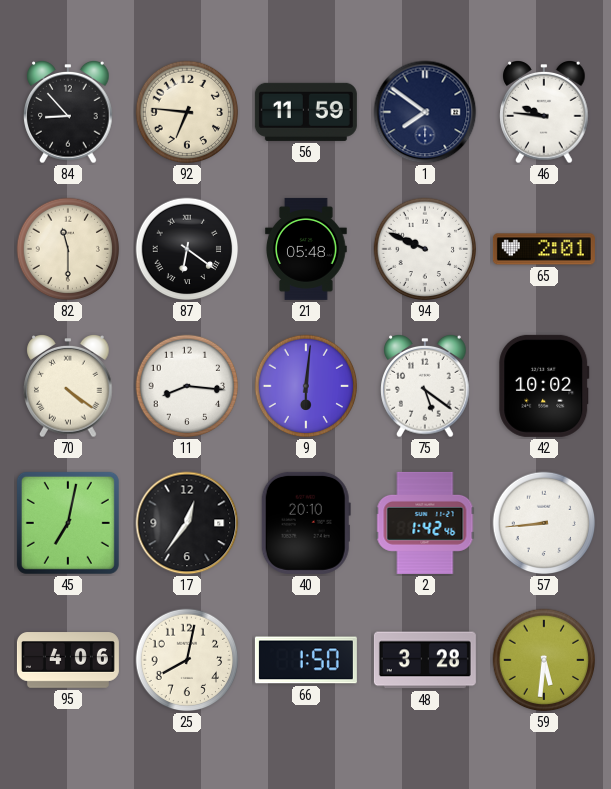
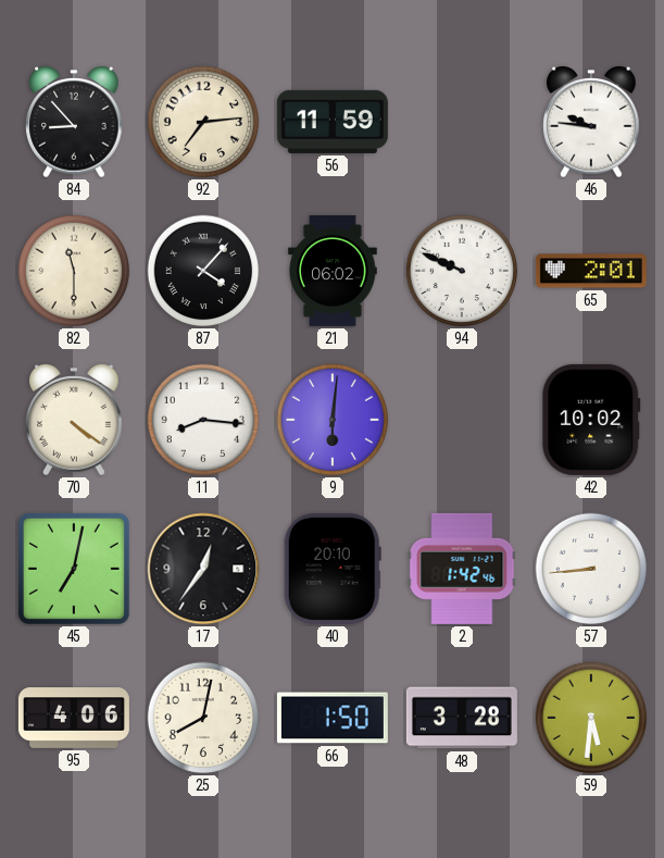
92: 6:46 -> 7:14 (203, 122)
1: 7:51 -> none (425, 112)
87: 6:21 -> 4:07 (203, 271)
21: 05:48 -> 06:02 (333, 271)
75: 5:21 -> none (425, 387)
